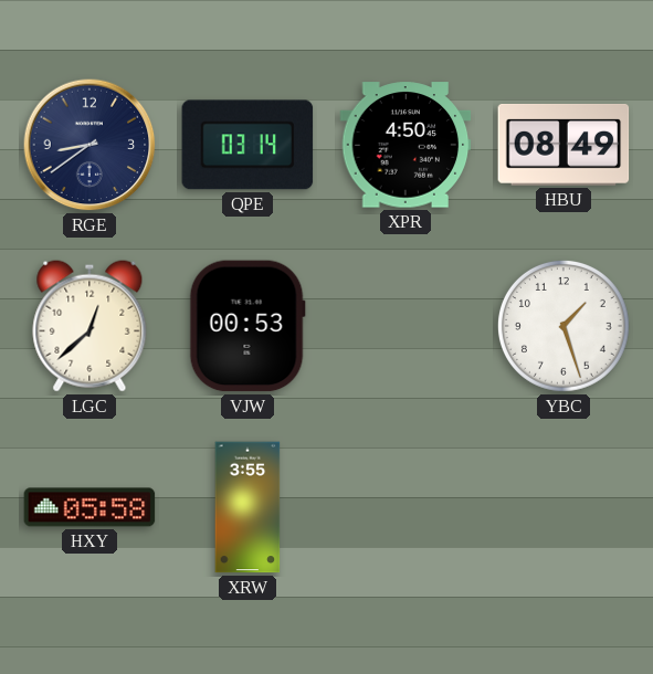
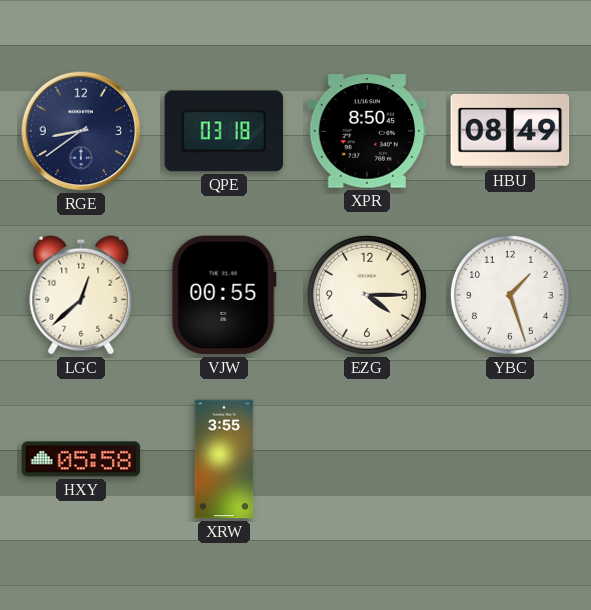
QPE: 03:14 -> 03:18 (224, 131)
XPR: 4:50 -> 8:50 (367, 131)
VJW: 00:53 -> 00:55 (224, 295)
EZG: none -> 4:15 (367, 295)
